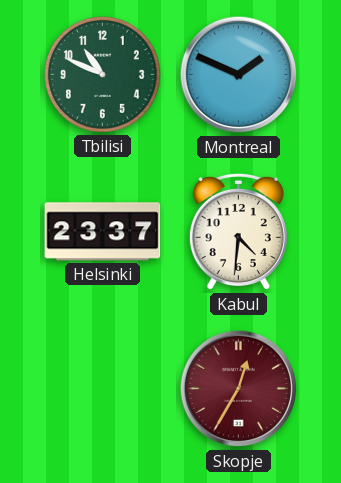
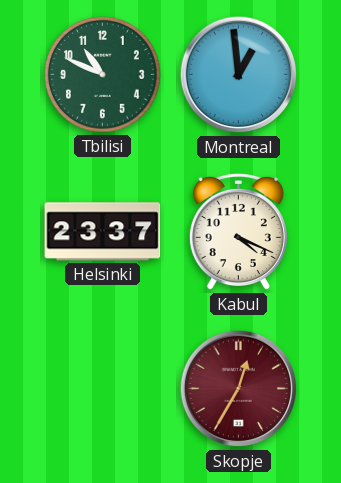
Montreal: 1:49 -> 12:59 (239, 75)
Kabul: 4:31 -> 4:19 (238, 232)
